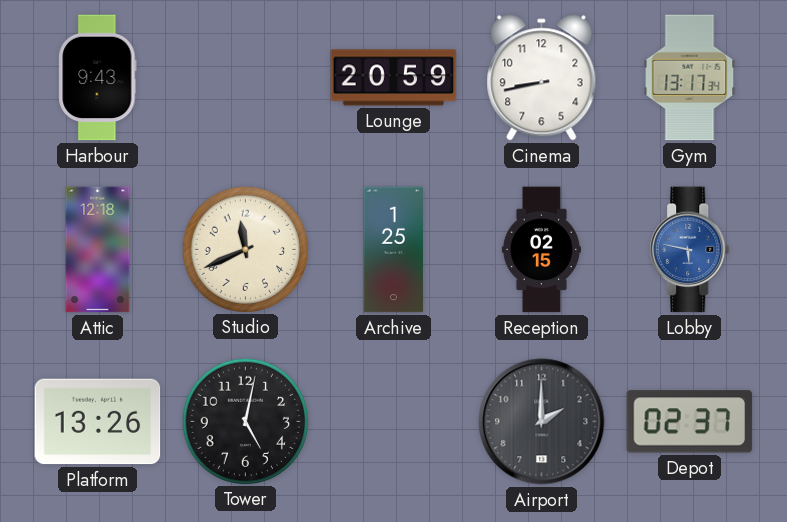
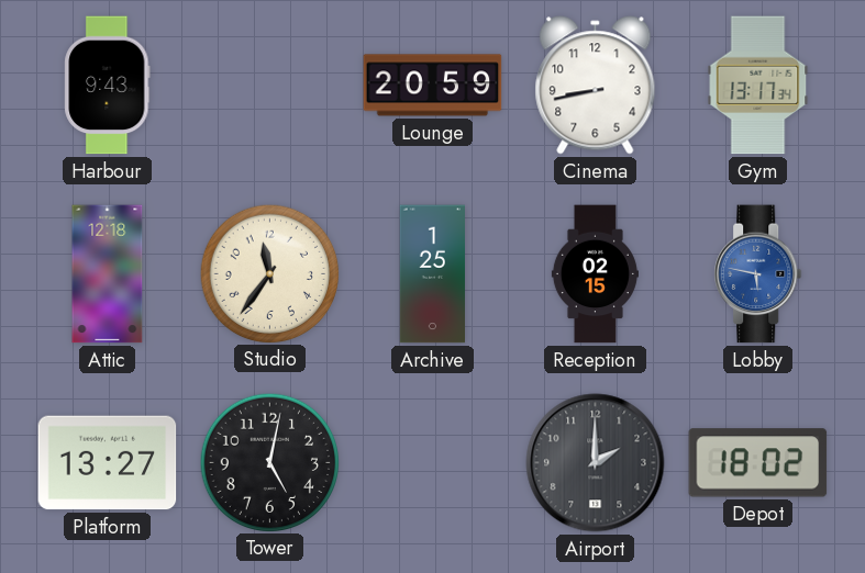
Studio: 11:41 -> 11:36 (270, 273)
Platform: 13:26 -> 13:27 (108, 463)
Depot: 02:37 -> 18:02 (758, 463)
